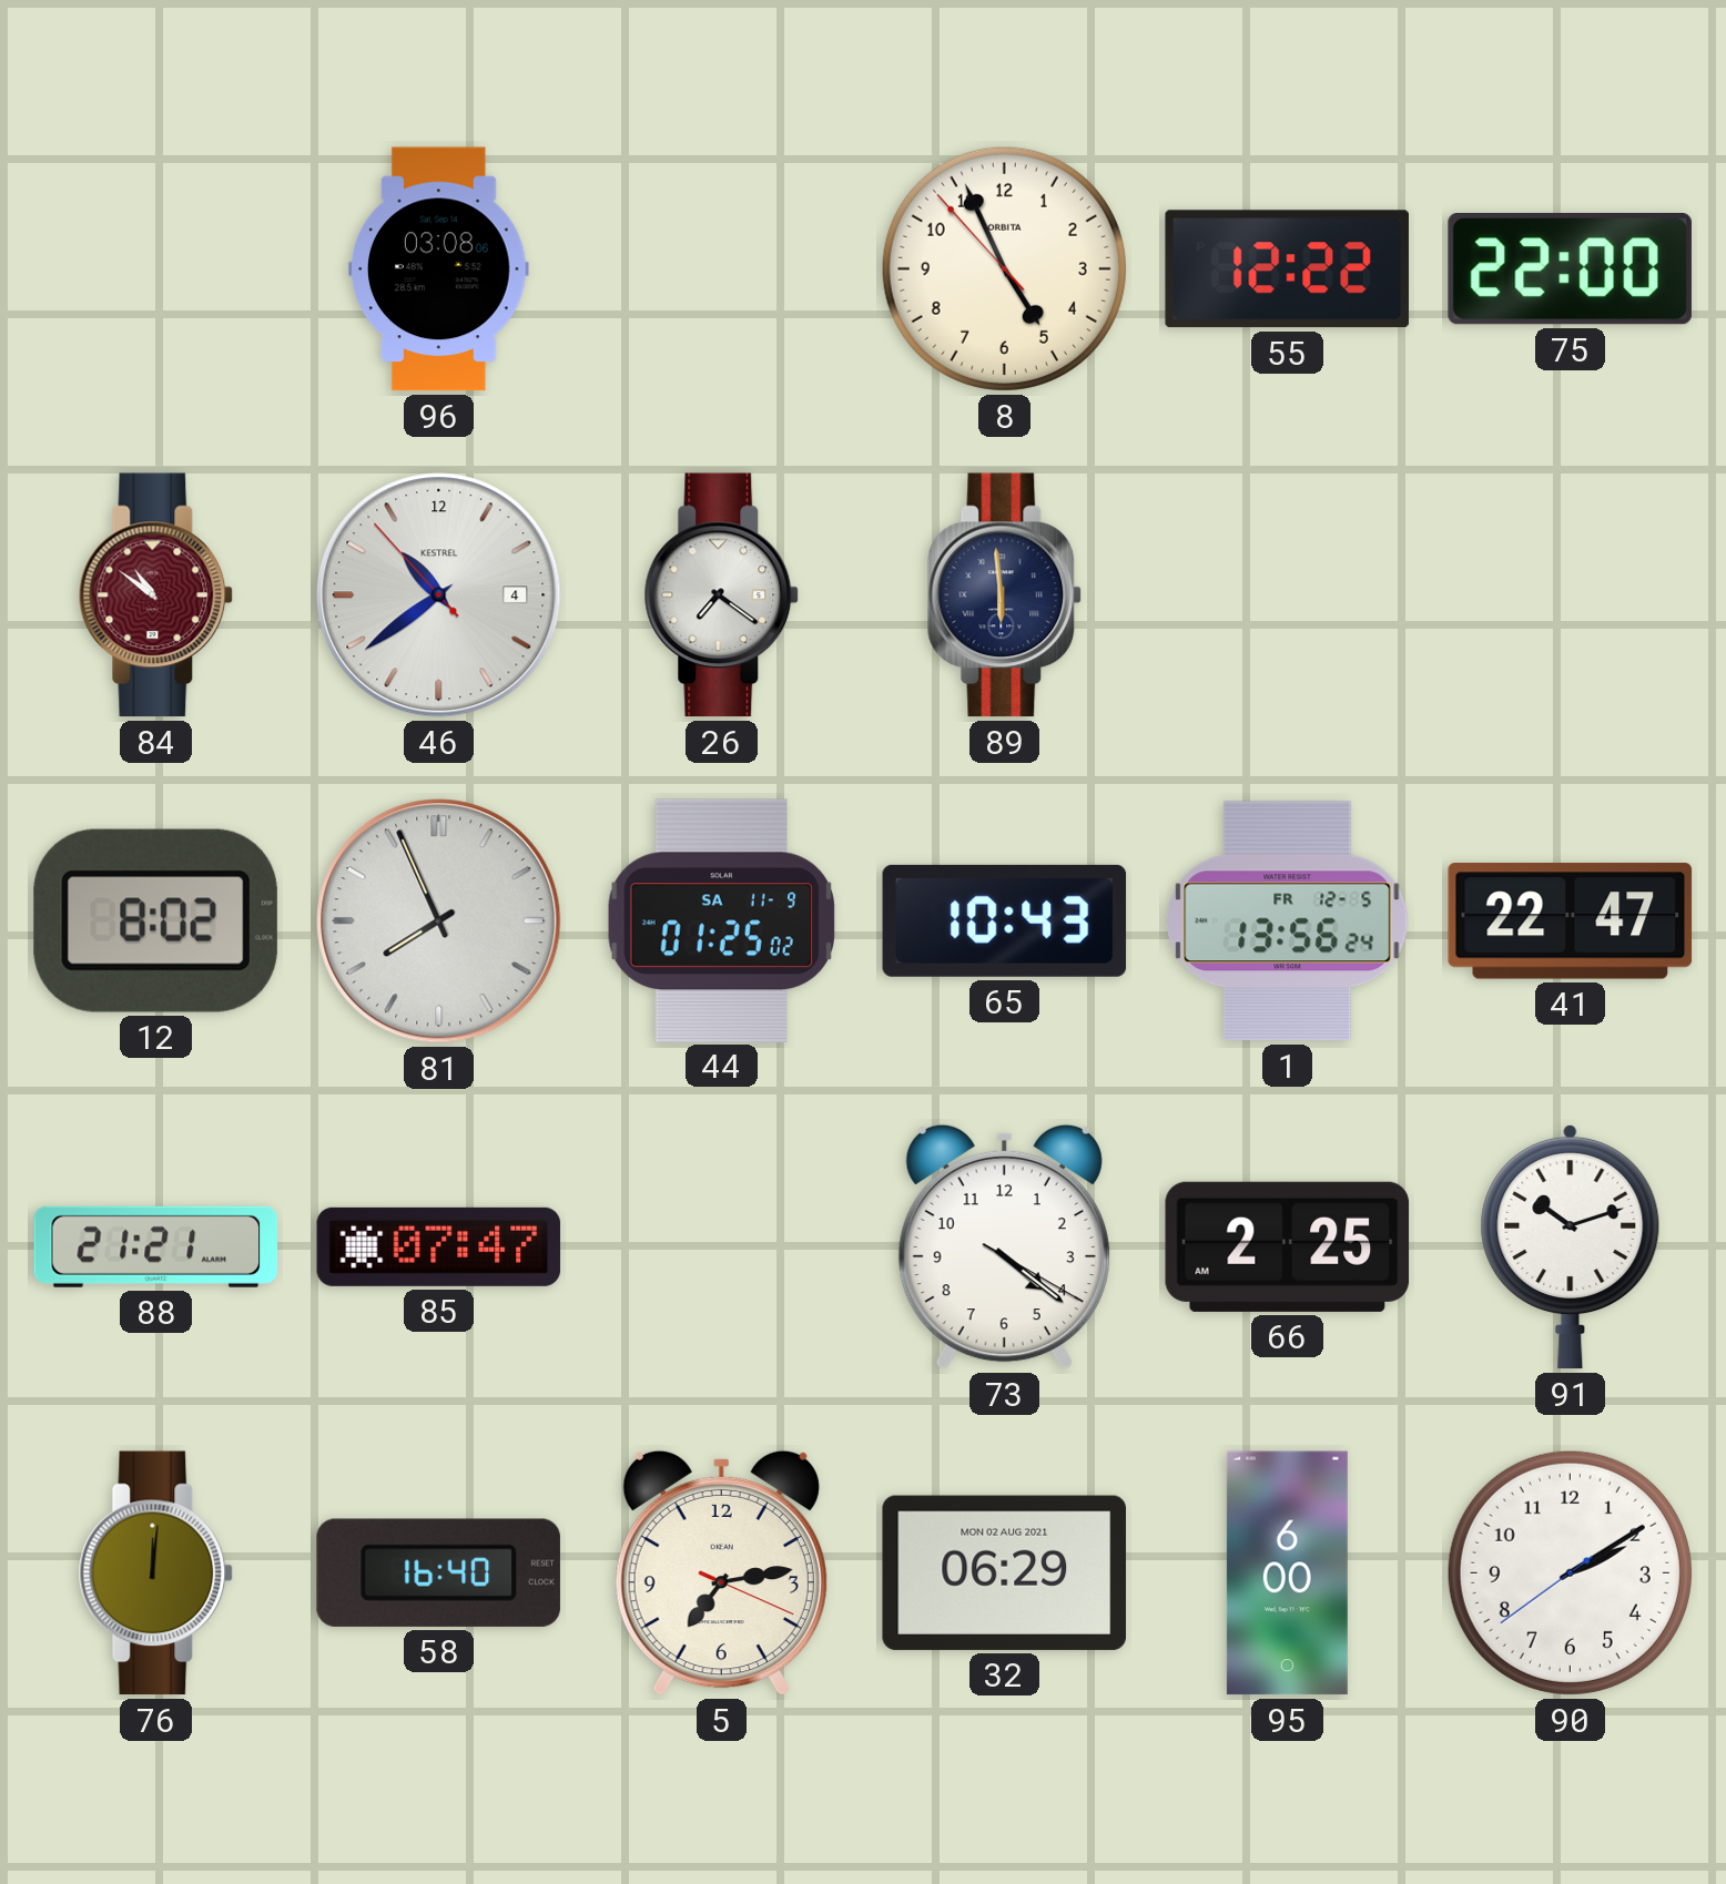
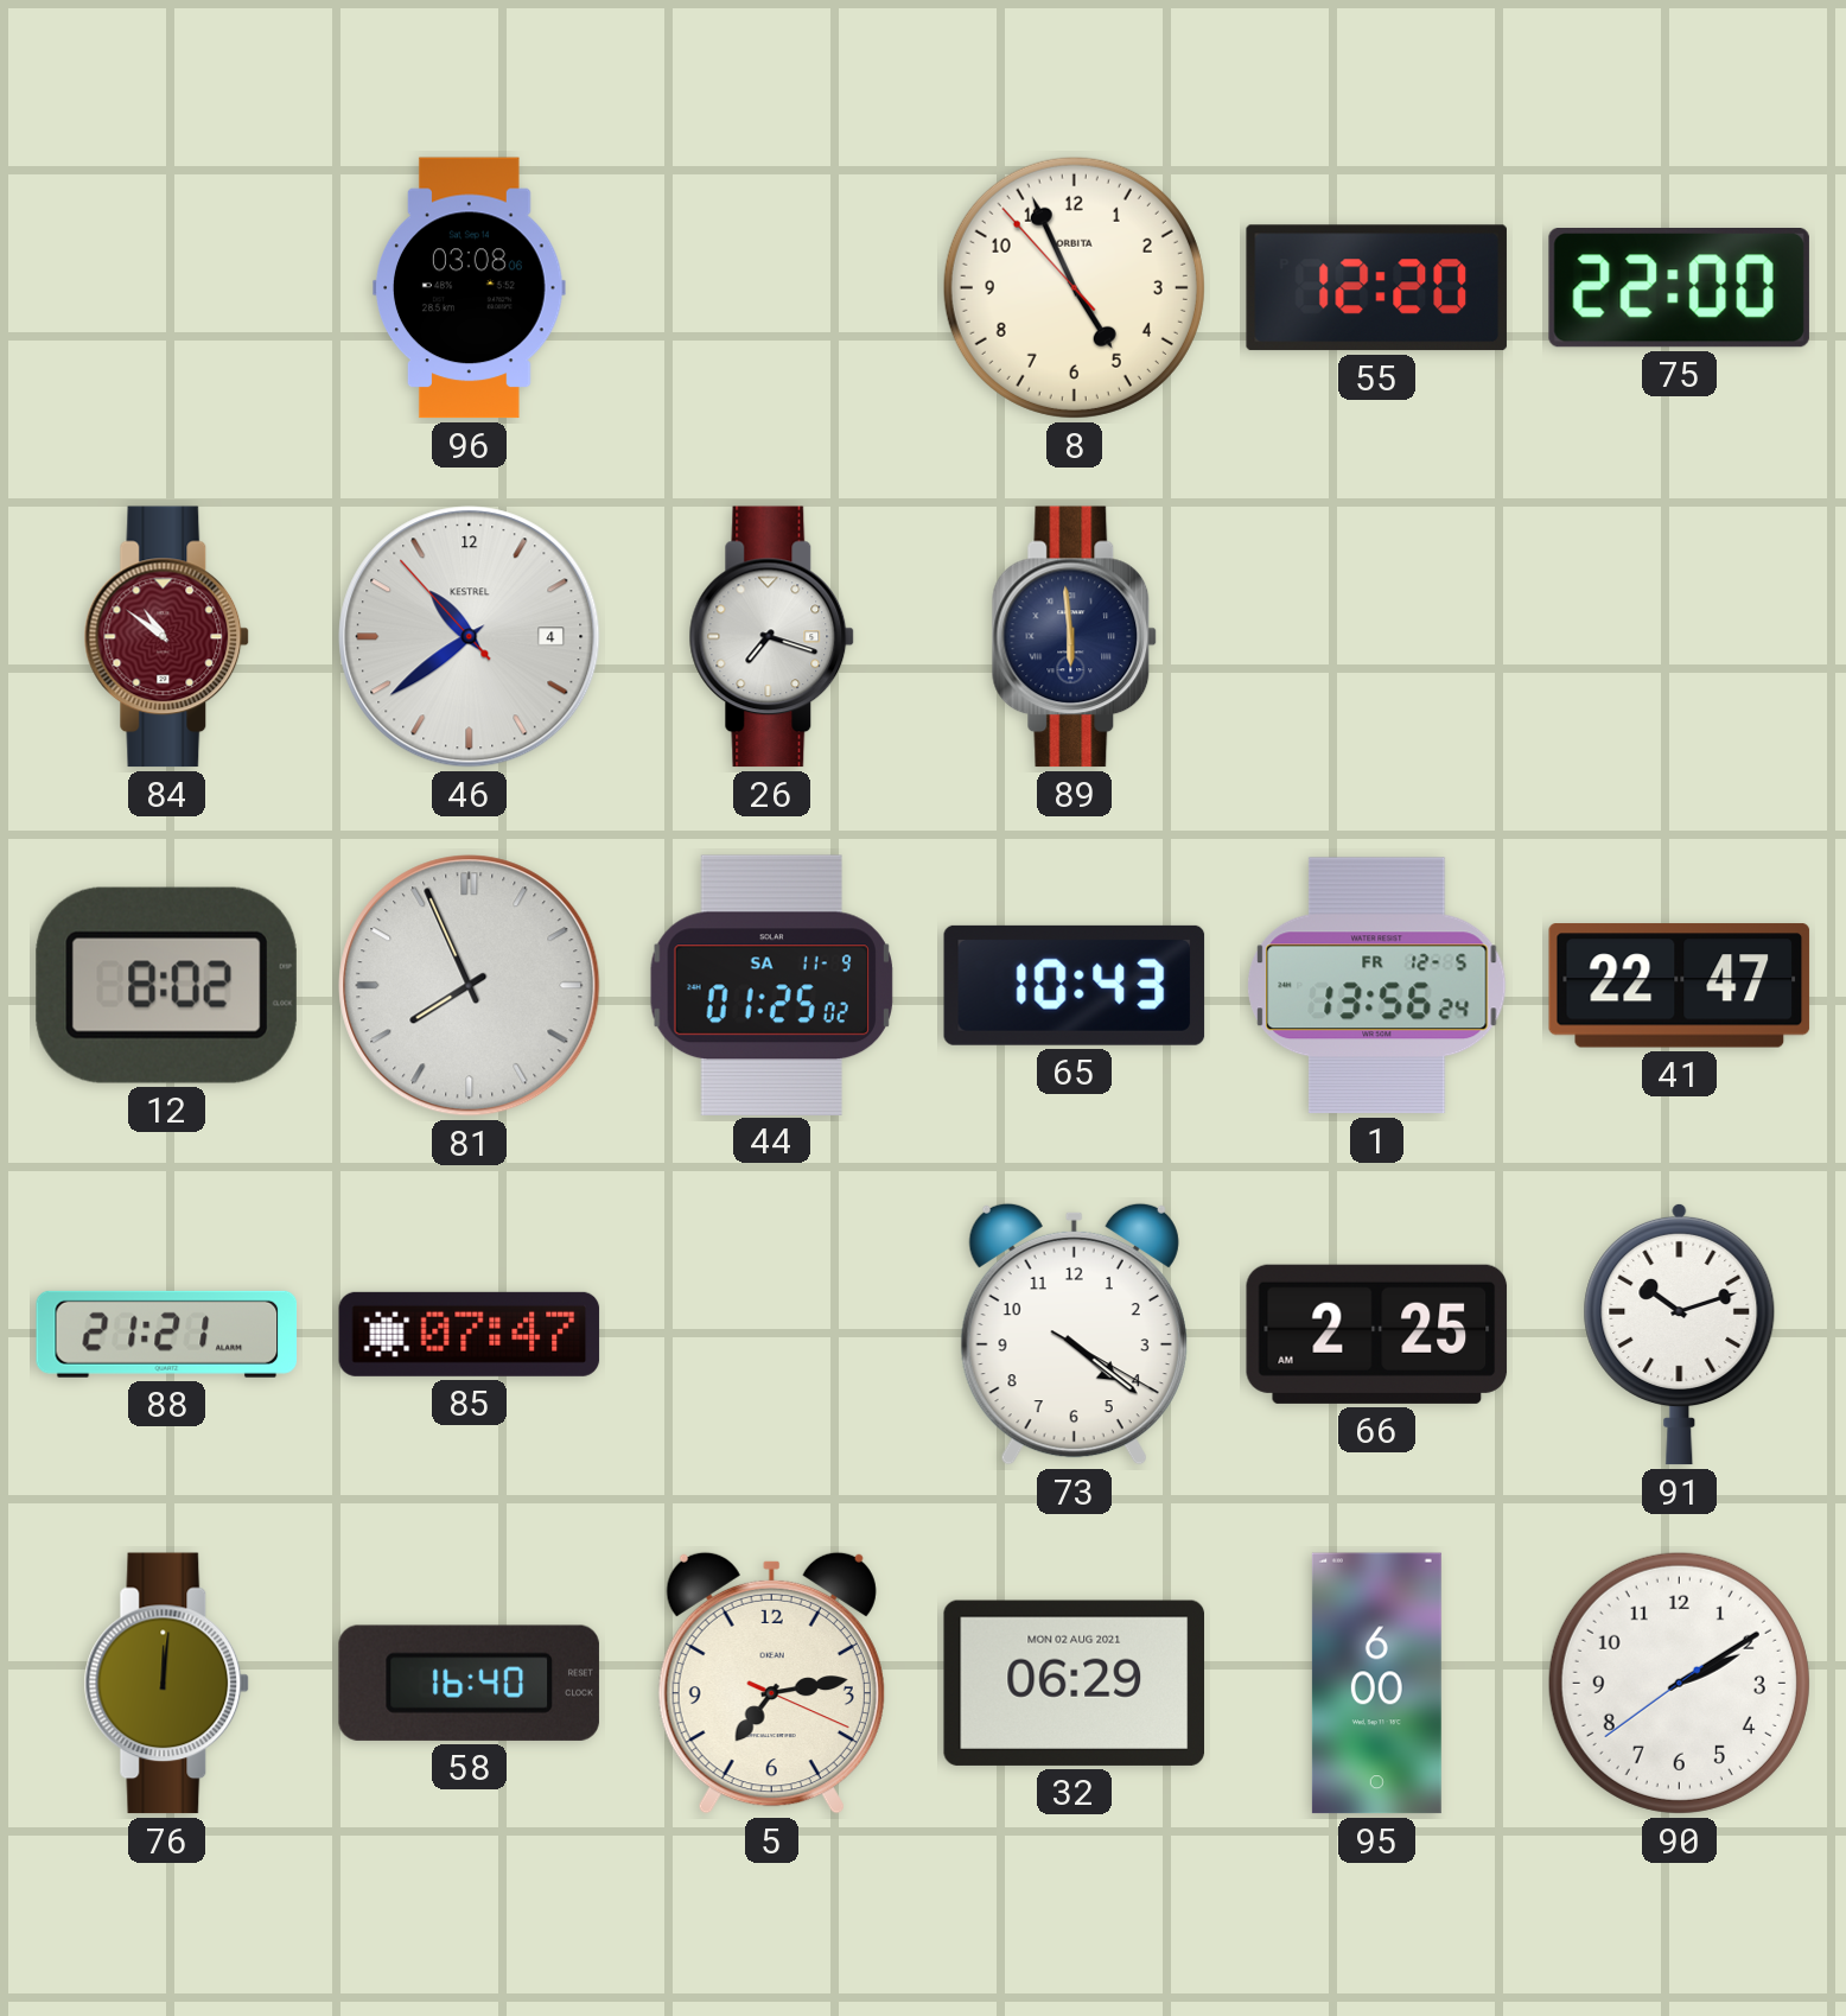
55: 12:22 -> 12:20 (1376, 288)
26: 7:21 -> 7:18 (772, 637)
